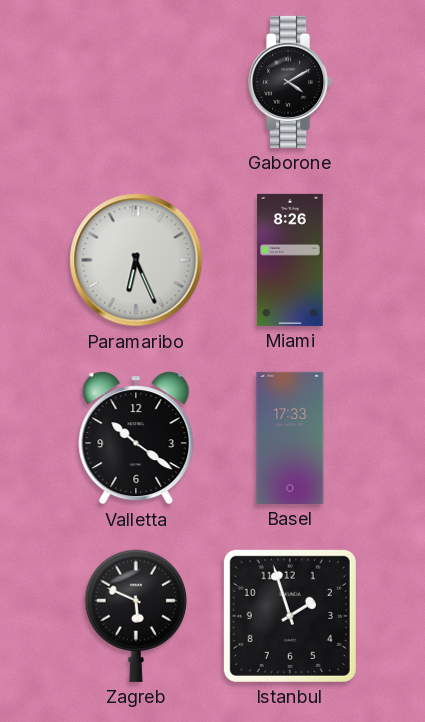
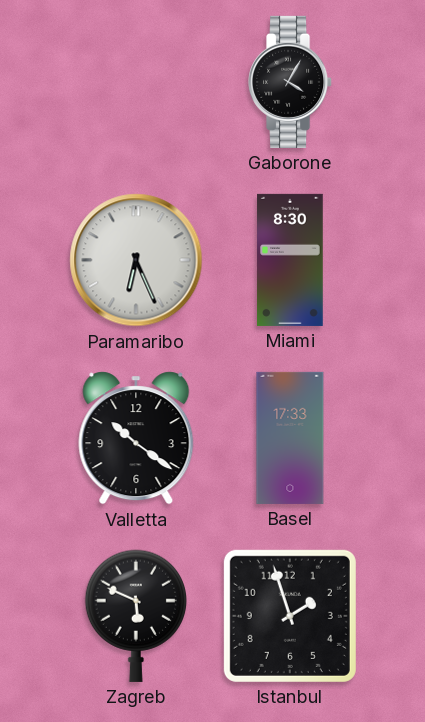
Gaborone: 4:10 -> 4:05 (291, 82)
Miami: 8:26 -> 8:30 (290, 260)
